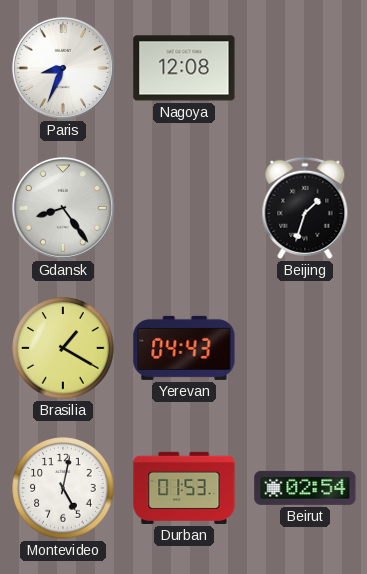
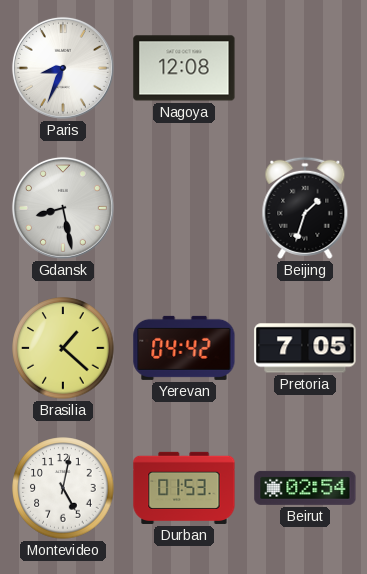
Gdansk: 8:24 -> 8:28 (63, 208)
Brasilia: 1:20 -> 1:22 (63, 348)
Yerevan: 04:43 -> 04:42 (184, 348)
Pretoria: none -> 7:05 (305, 348)
